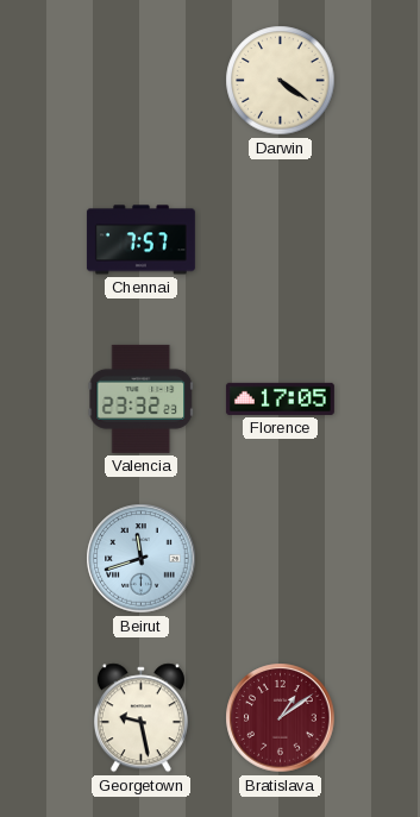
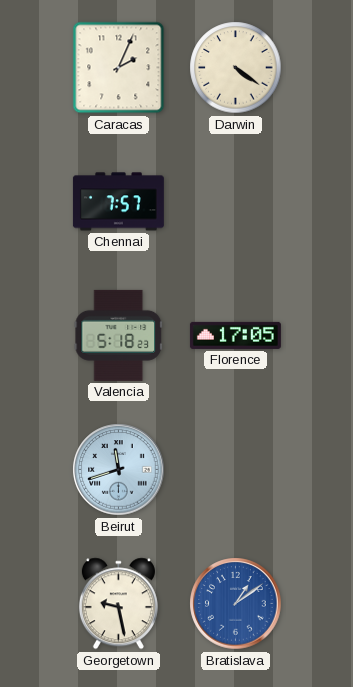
Caracas: none -> 2:04 (119, 68)
Valencia: 23:32 -> 5:18 (119, 335)
Bratislava dial: burgundy -> blue (236, 604)
